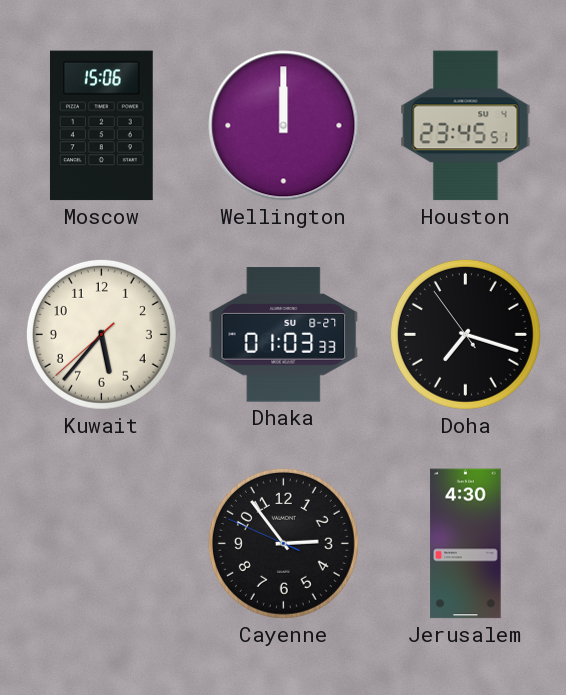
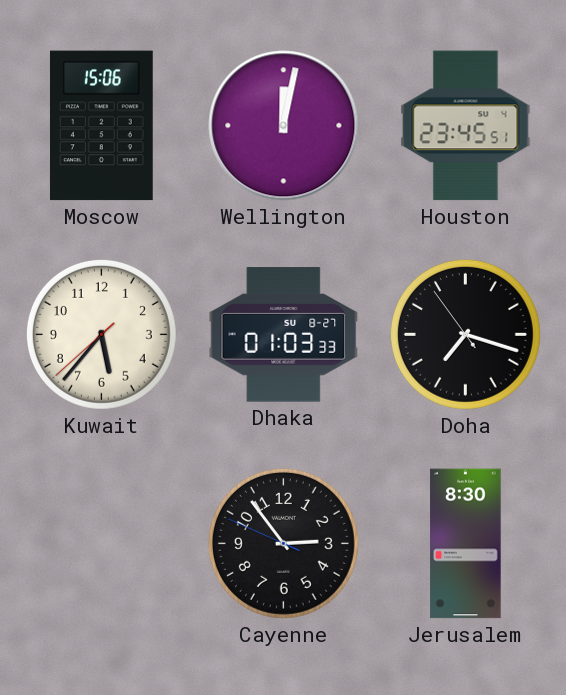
Wellington: 12:00 -> 12:02 (284, 126)
Jerusalem: 4:30 -> 8:30 (466, 544)
